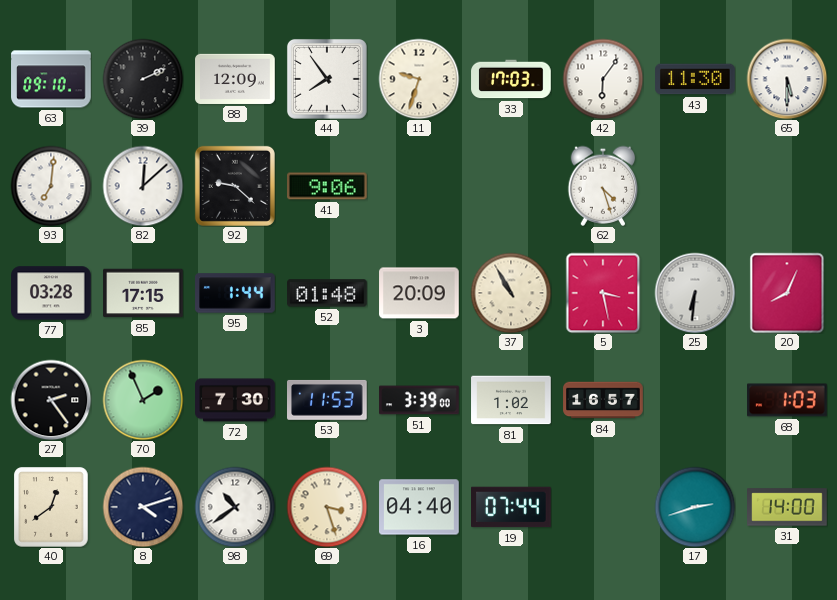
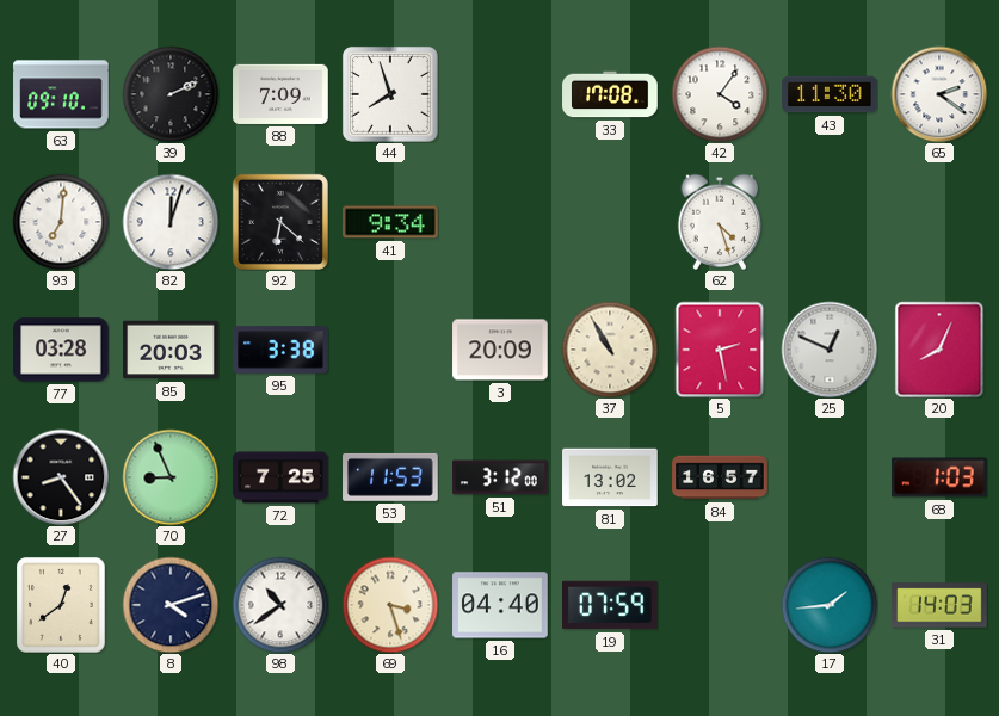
88: 12:09 -> 7:09 (280, 94)
44: 7:54 -> 7:57 (390, 94)
11: 9:33 -> none (419, 79)
33: 17:03 -> 17:08 (610, 94)
42: 6:06 -> 4:06 (720, 94)
65: 5:30 -> 2:21 (939, 94)
82: 12:08 -> 12:03 (171, 222)
92: 9:22 -> 6:22 (280, 222)
41: 9:06 -> 9:34 (390, 222)
85: 17:15 -> 20:03 (171, 350)
95: 1:44 -> 3:38 (280, 350)
52: 01:48 -> none (327, 293)
5: 3:28 -> 2:28 (720, 350)
25: 6:31 -> 12:49 (830, 350)
27: 2:24 -> 8:24 (61, 477)
70: 1:56 -> 8:56 (171, 477)
72: 7:30 -> 7:25 (280, 477)
51: 3:39 -> 3:12 (500, 477)
81: 1:02 -> 13:02 (610, 477)
19: 07:44 -> 07:59 (611, 605)
17: 2:42 -> 1:44 (830, 605)
31: 14:00 -> 14:03 (939, 605)
